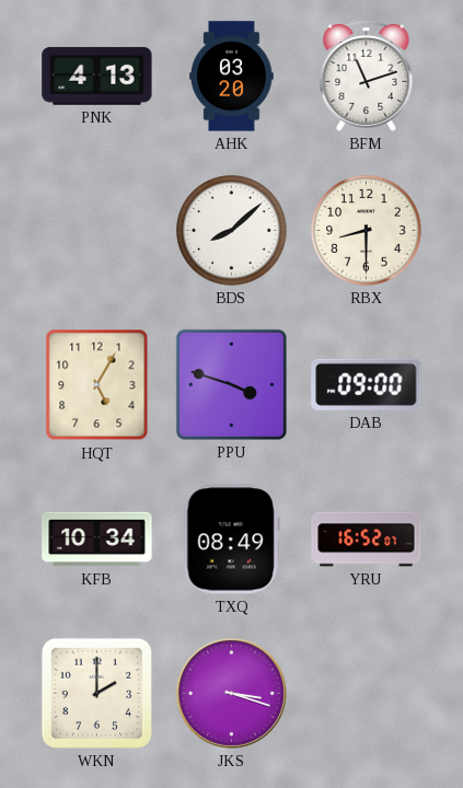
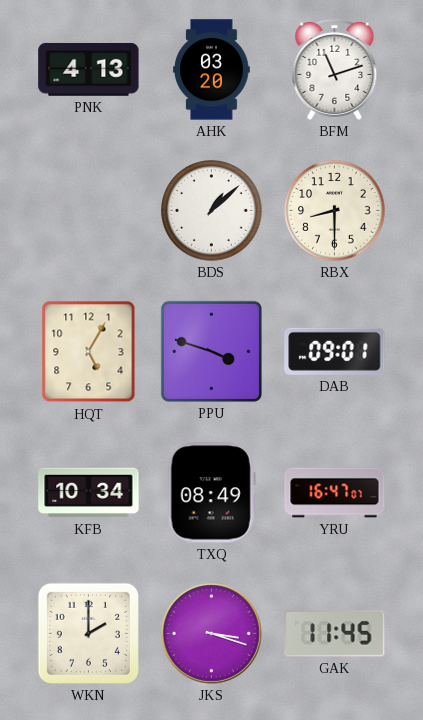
BDS: 8:08 -> 1:08 (212, 211)
DAB: 09:00 -> 09:01 (335, 351)
YRU: 16:52 -> 16:47 (335, 493)
GAK: none -> 11:45 (335, 634)
